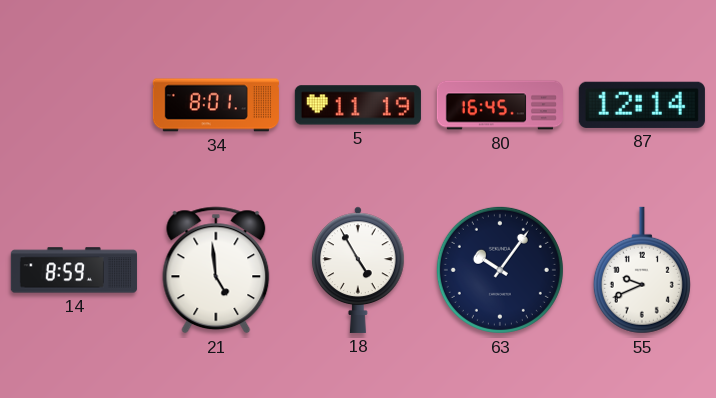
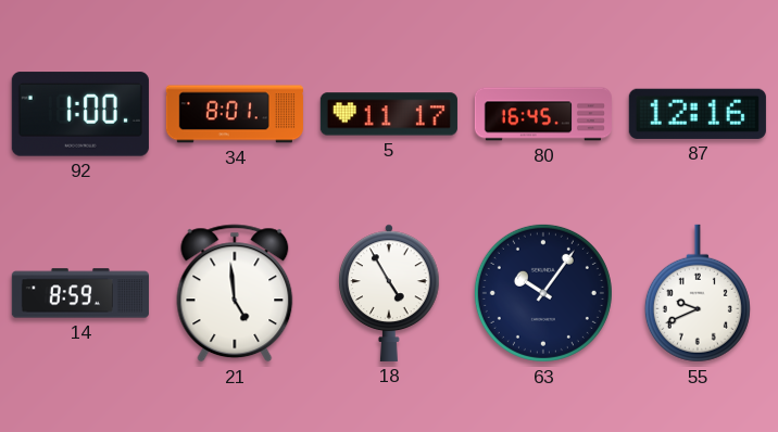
92: none -> 1:00 (80, 114)
5: 11:19 -> 11:17 (389, 114)
87: 12:14 -> 12:16 (698, 114)
